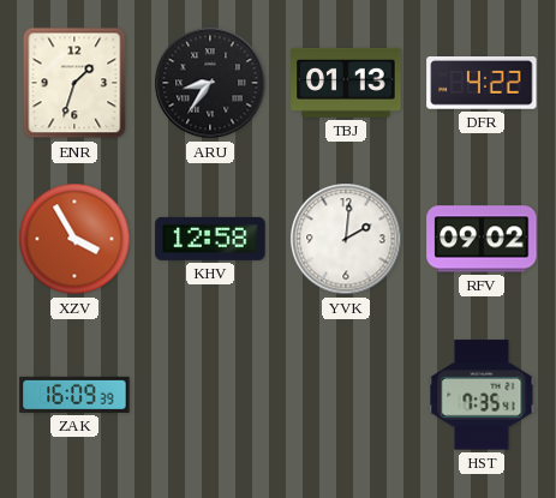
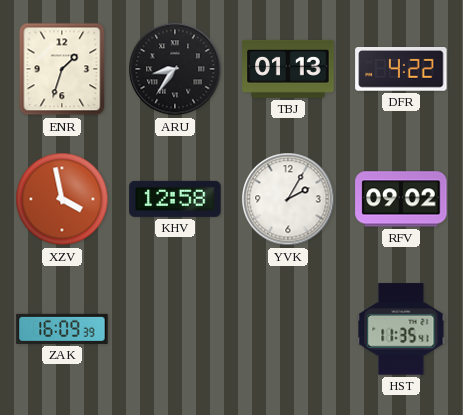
XZV: 3:55 -> 3:58 (62, 199)
YVK: 2:01 -> 2:05 (288, 199)
HST: 7:35 -> 11:35 (401, 329)
